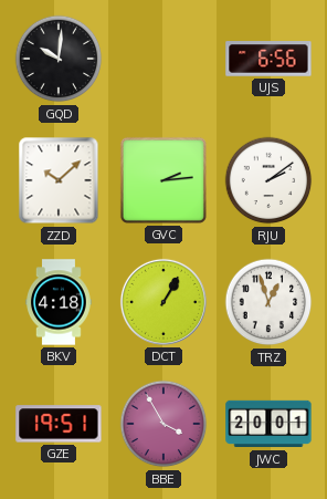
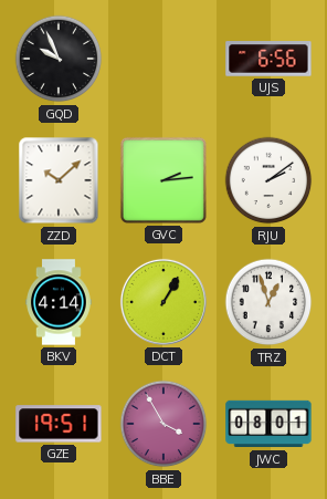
GQD: 10:01 -> 9:56 (59, 59)
BKV: 4:18 -> 4:14 (60, 302)
JWC: 20:01 -> 08:01 (268, 424)
